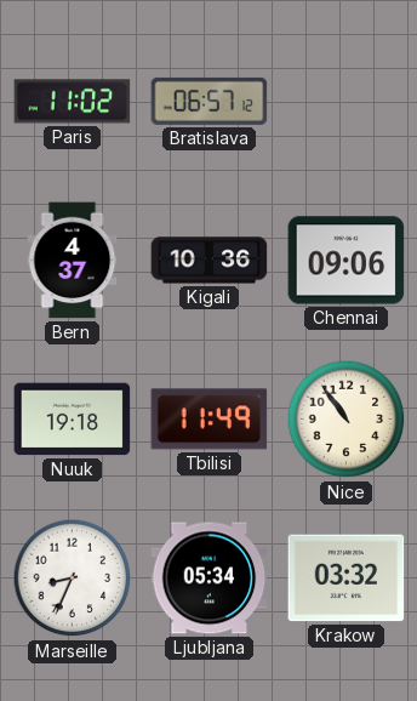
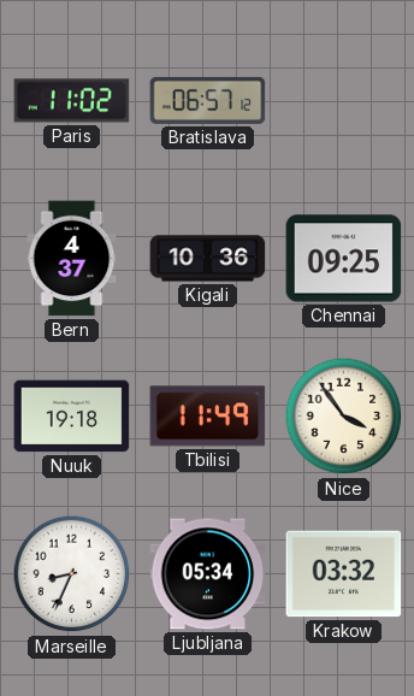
Chennai: 09:06 -> 09:25 (344, 259)
Nice: 10:54 -> 3:54 (344, 417)
